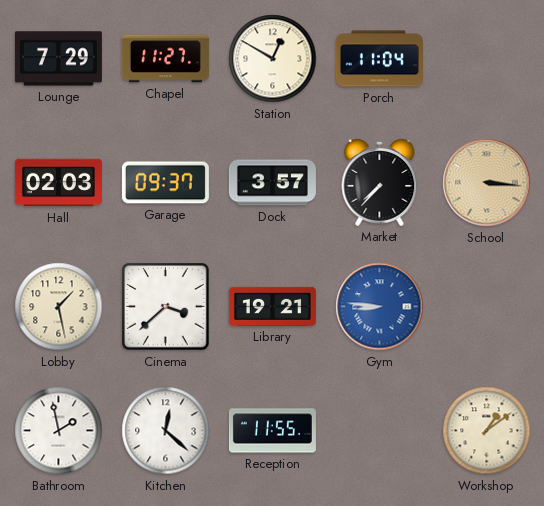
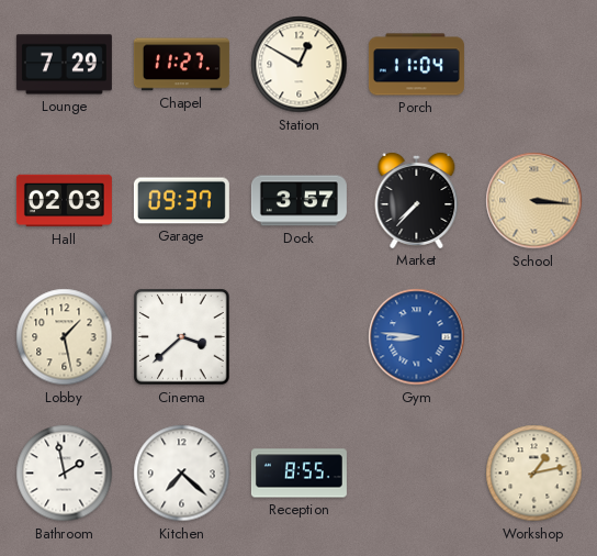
Library: 19:21 -> none (272, 306)
Kitchen: 12:22 -> 7:22 (182, 474)
Reception: 11:55 -> 8:55 (298, 474)
Workshop: 1:09 -> 1:13 (534, 474)
